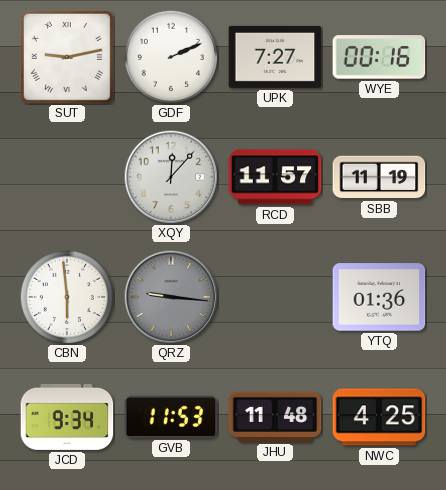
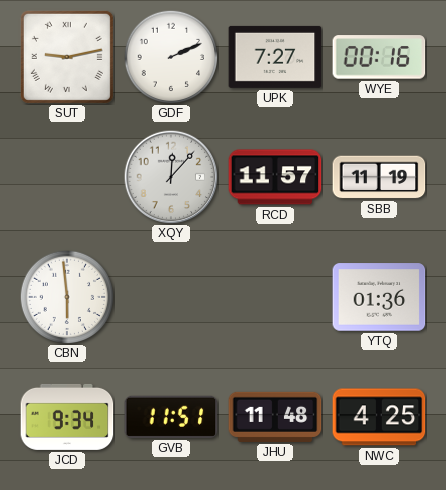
QRZ: 9:16 -> none (171, 297)
GVB: 11:53 -> 11:51 (171, 417)
